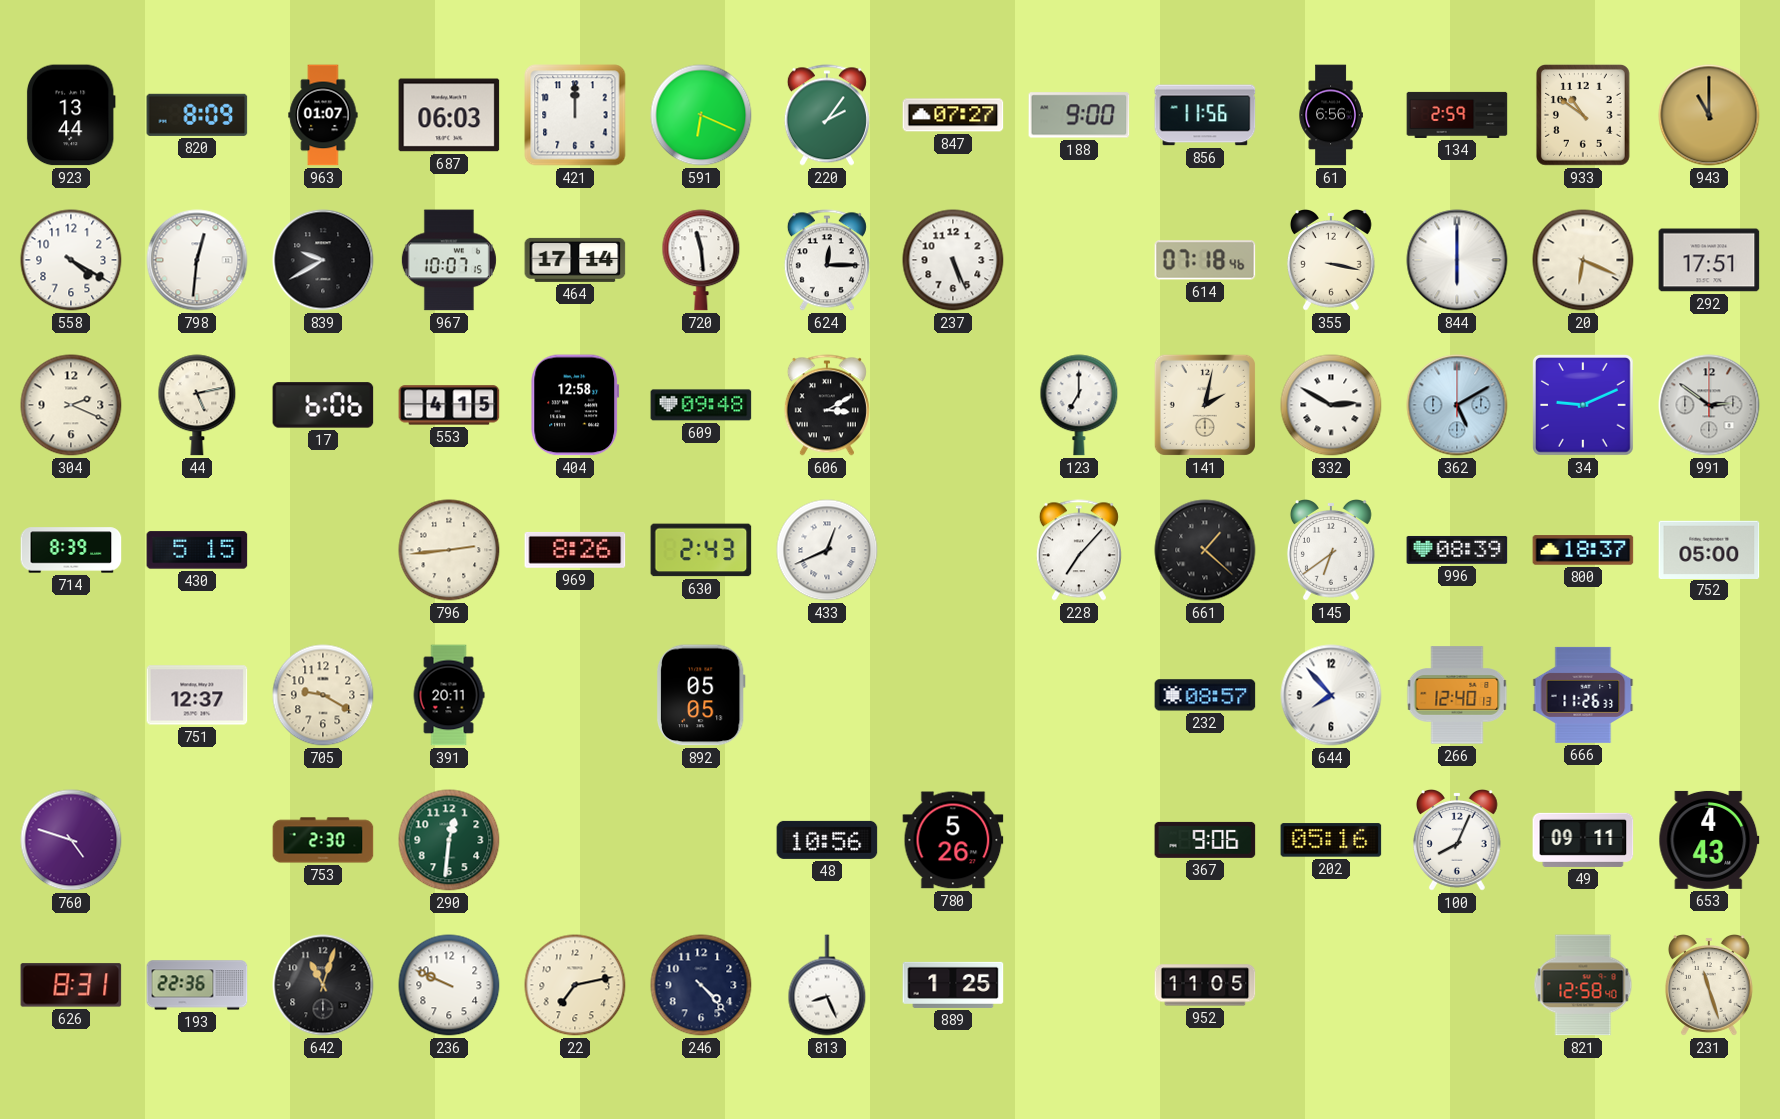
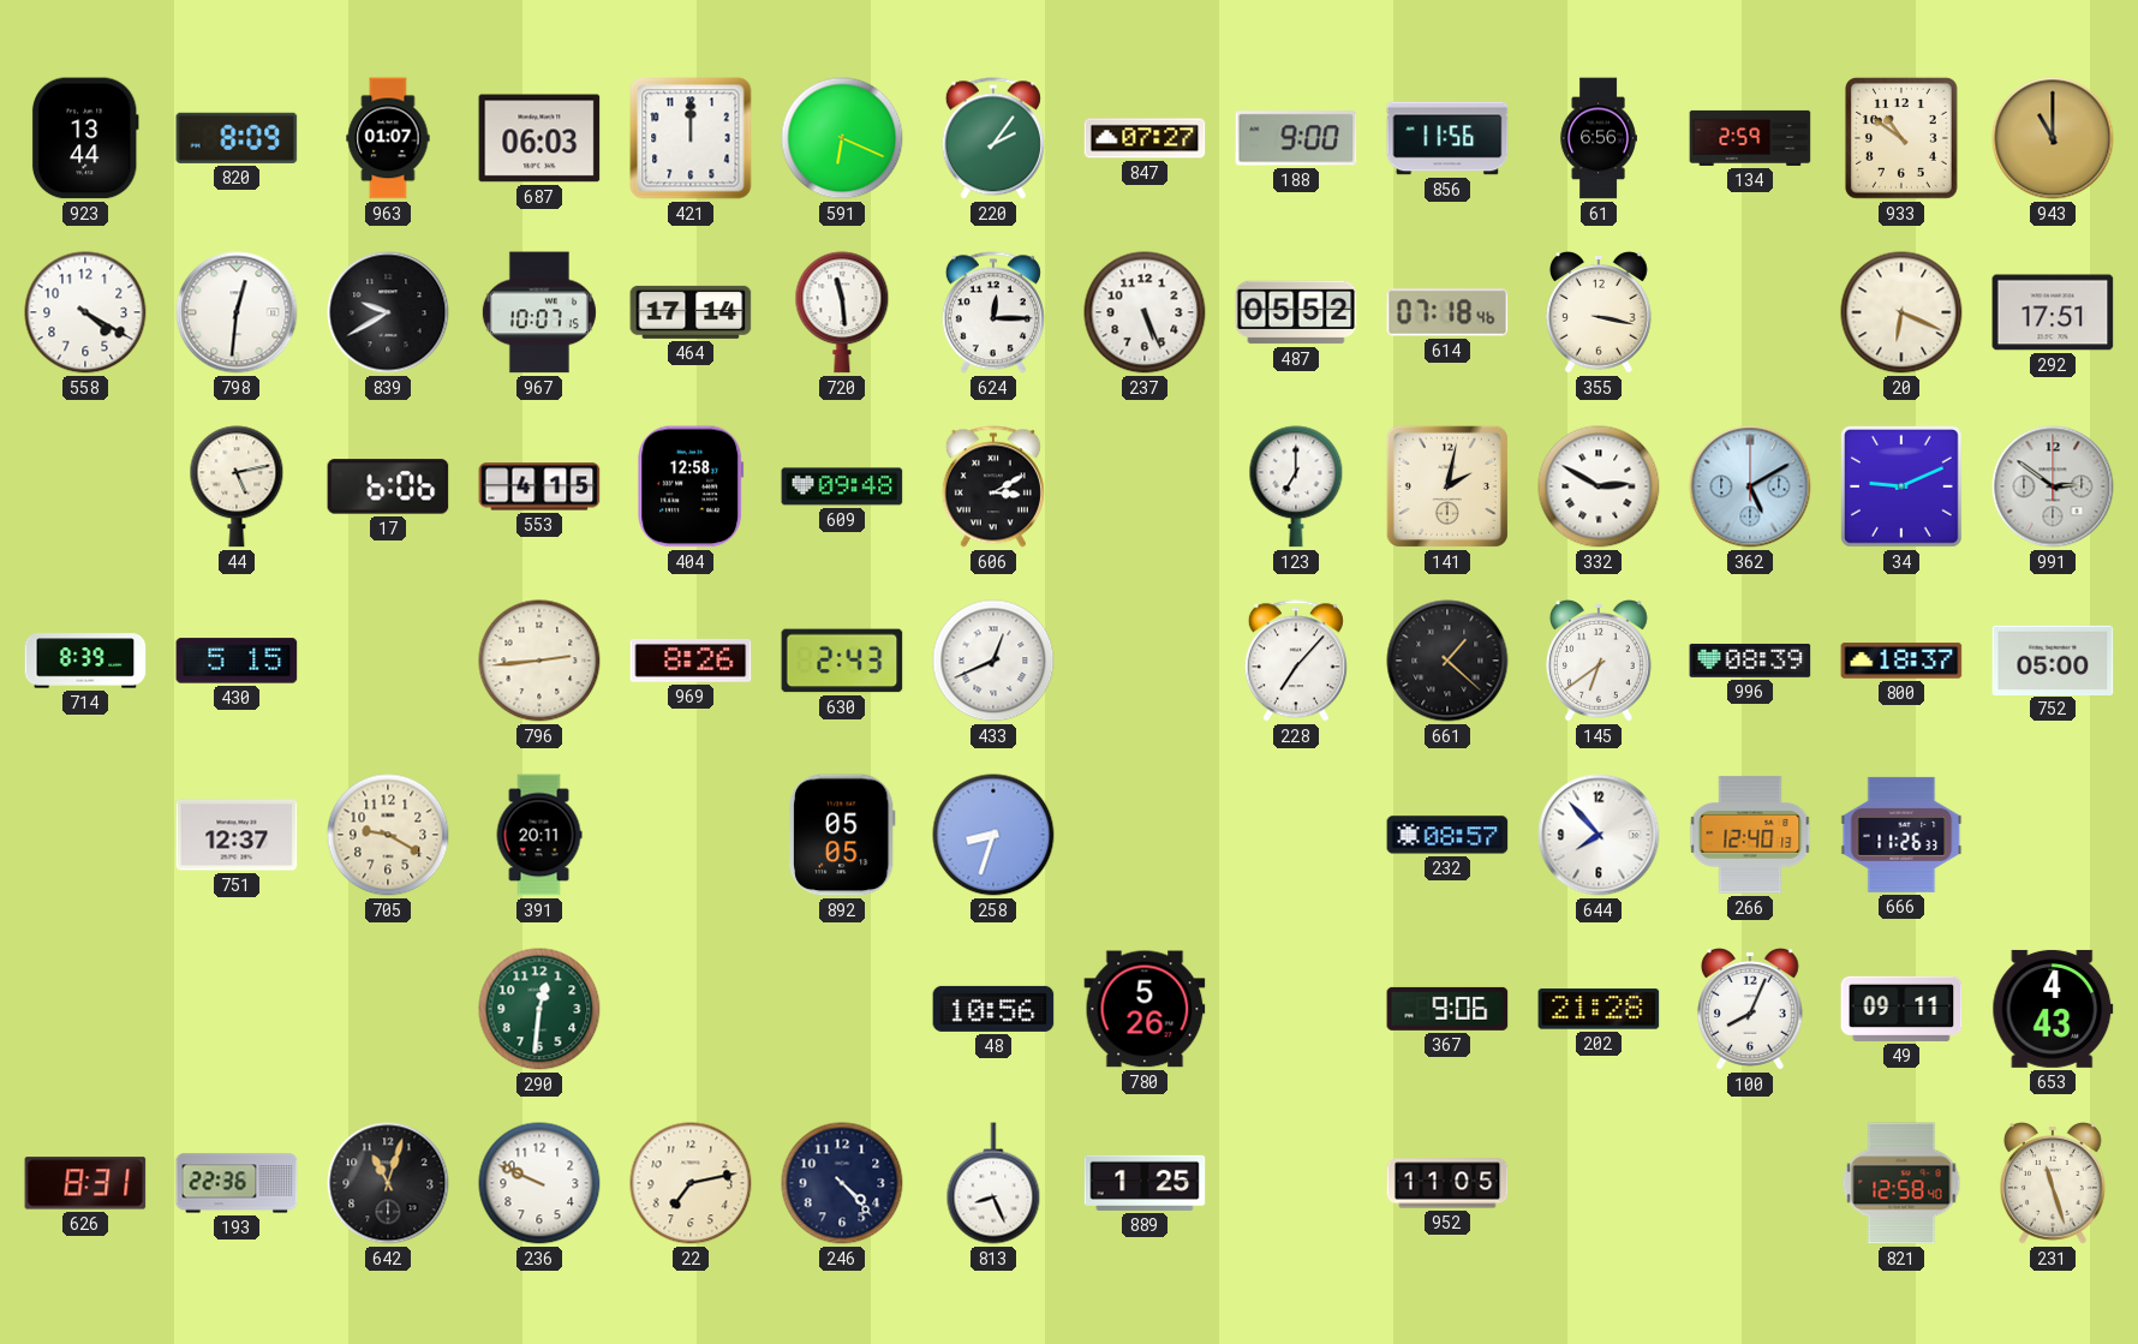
487: none -> 05:52 (1296, 312)
844: 6:00 -> none (1457, 260)
304: 2:19 -> none (71, 405)
258: none -> 8:33 (993, 835)
760: 4:48 -> none (71, 840)
753: 2:30 -> none (323, 840)
202: 05:16 -> 21:28 (1599, 1009)
